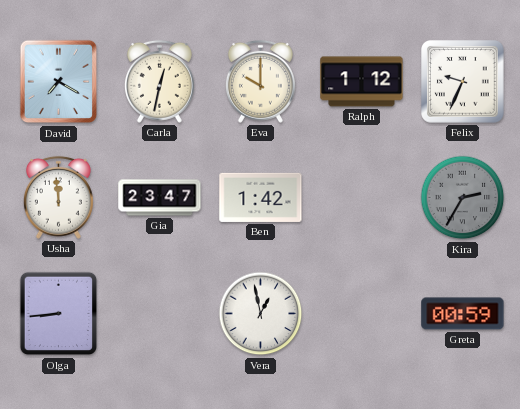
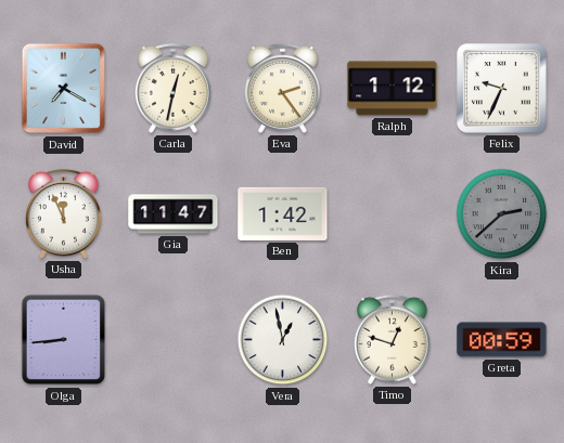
Eva: 10:00 -> 2:24 (282, 88)
Usha: 11:59 -> 11:56 (63, 213)
Gia: 23:47 -> 11:47 (174, 214)
Kira: 2:35 -> 2:38 (502, 214)
Timo: none -> 12:48 (392, 339)
